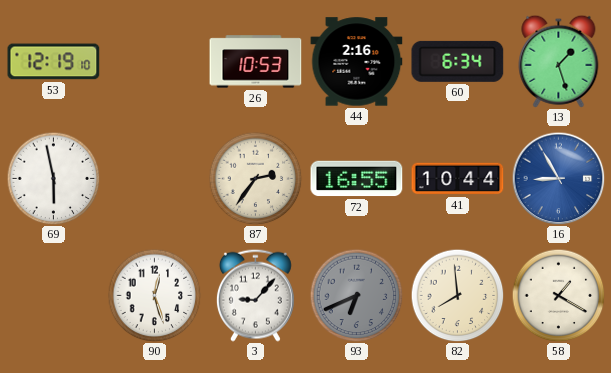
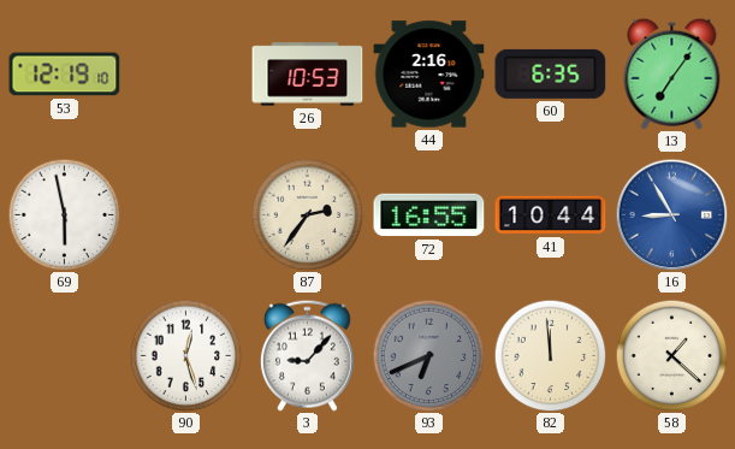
60: 6:34 -> 6:35 (551, 73)
13: 1:27 -> 7:06 (672, 73)
82: 7:59 -> 11:59 (550, 355)
58: 1:20 -> 1:22 (671, 355)
